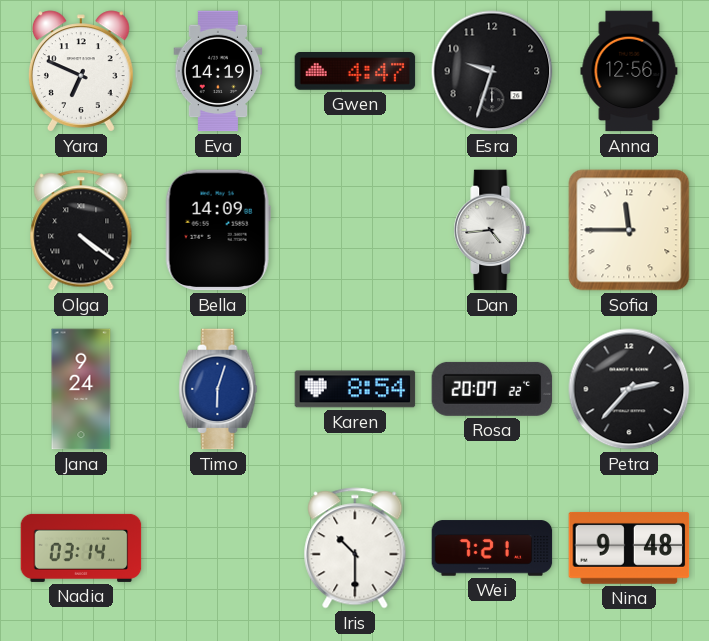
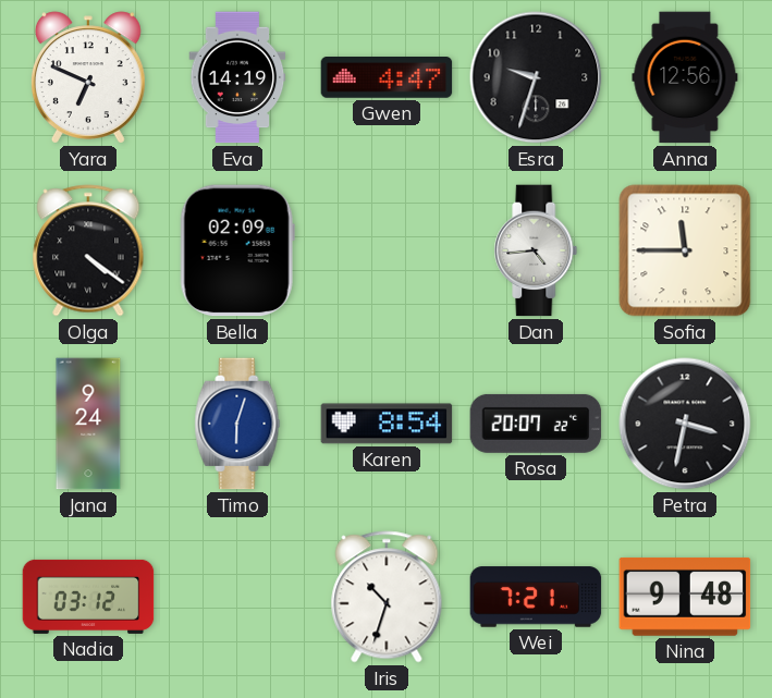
Bella: 14:09 -> 02:09 (237, 250)
Petra: 2:37 -> 3:32 (685, 424)
Nadia: 03:14 -> 03:12 (88, 597)
Iris: 10:30 -> 10:33 (387, 597)
